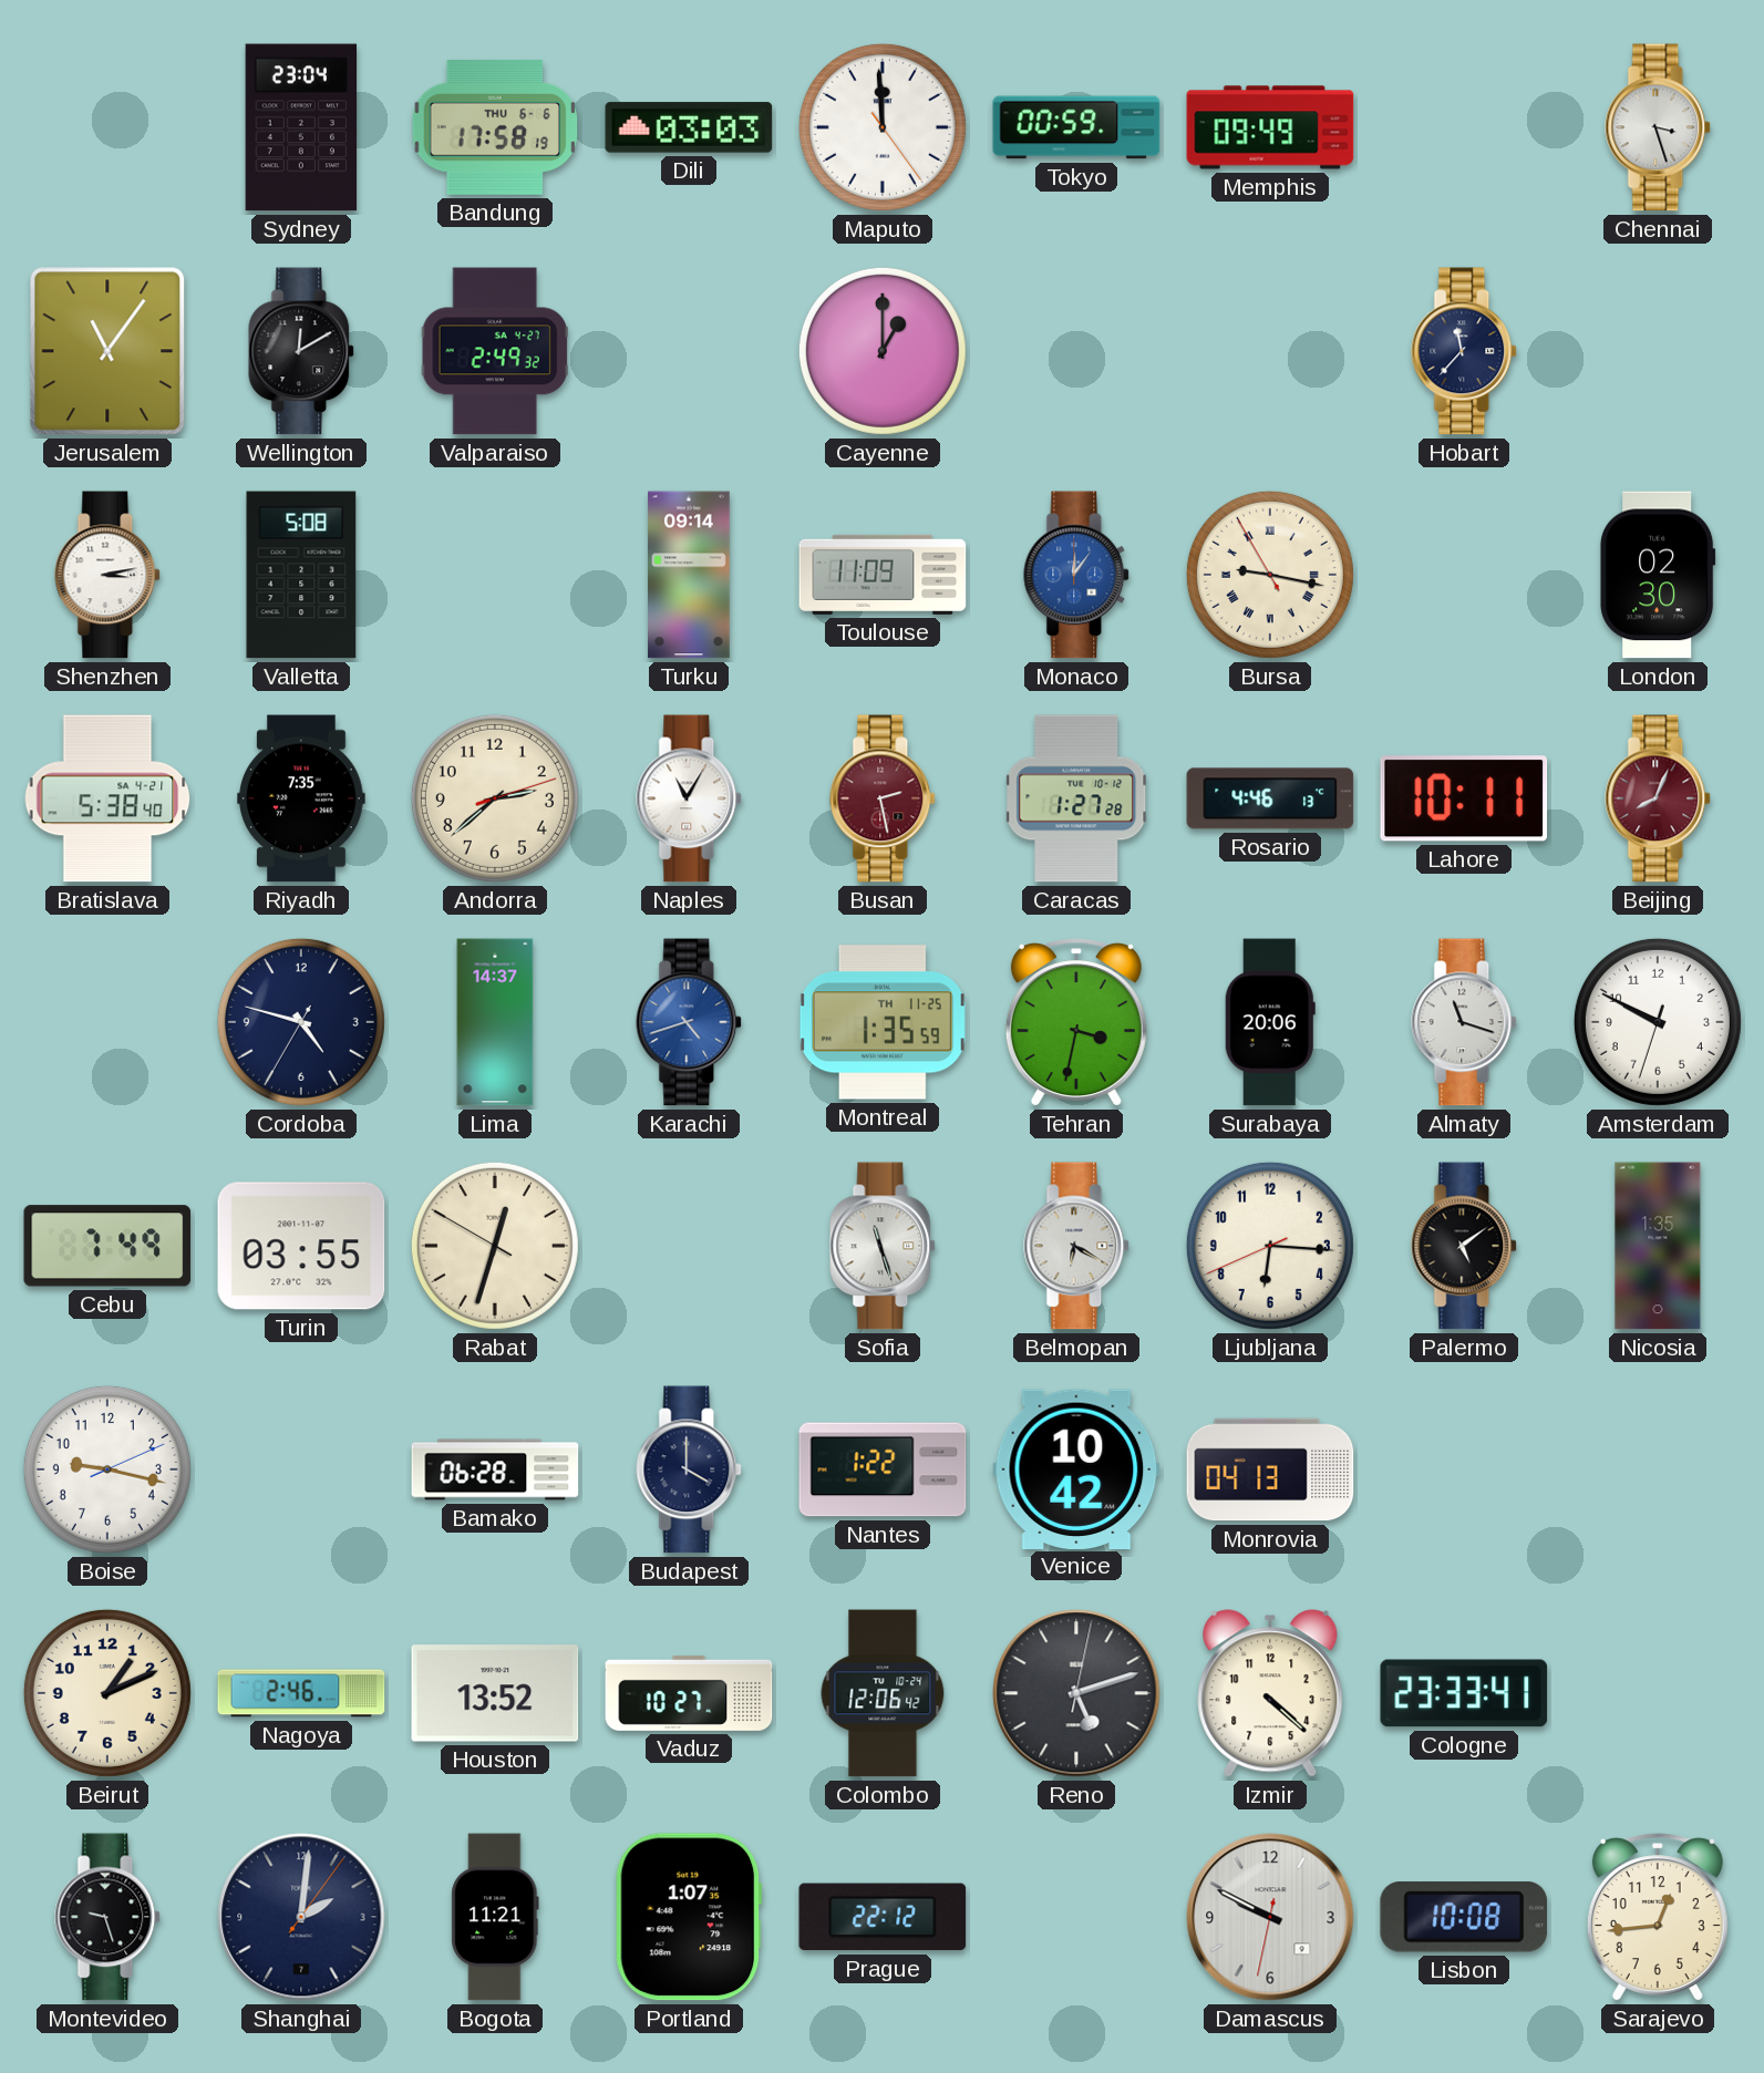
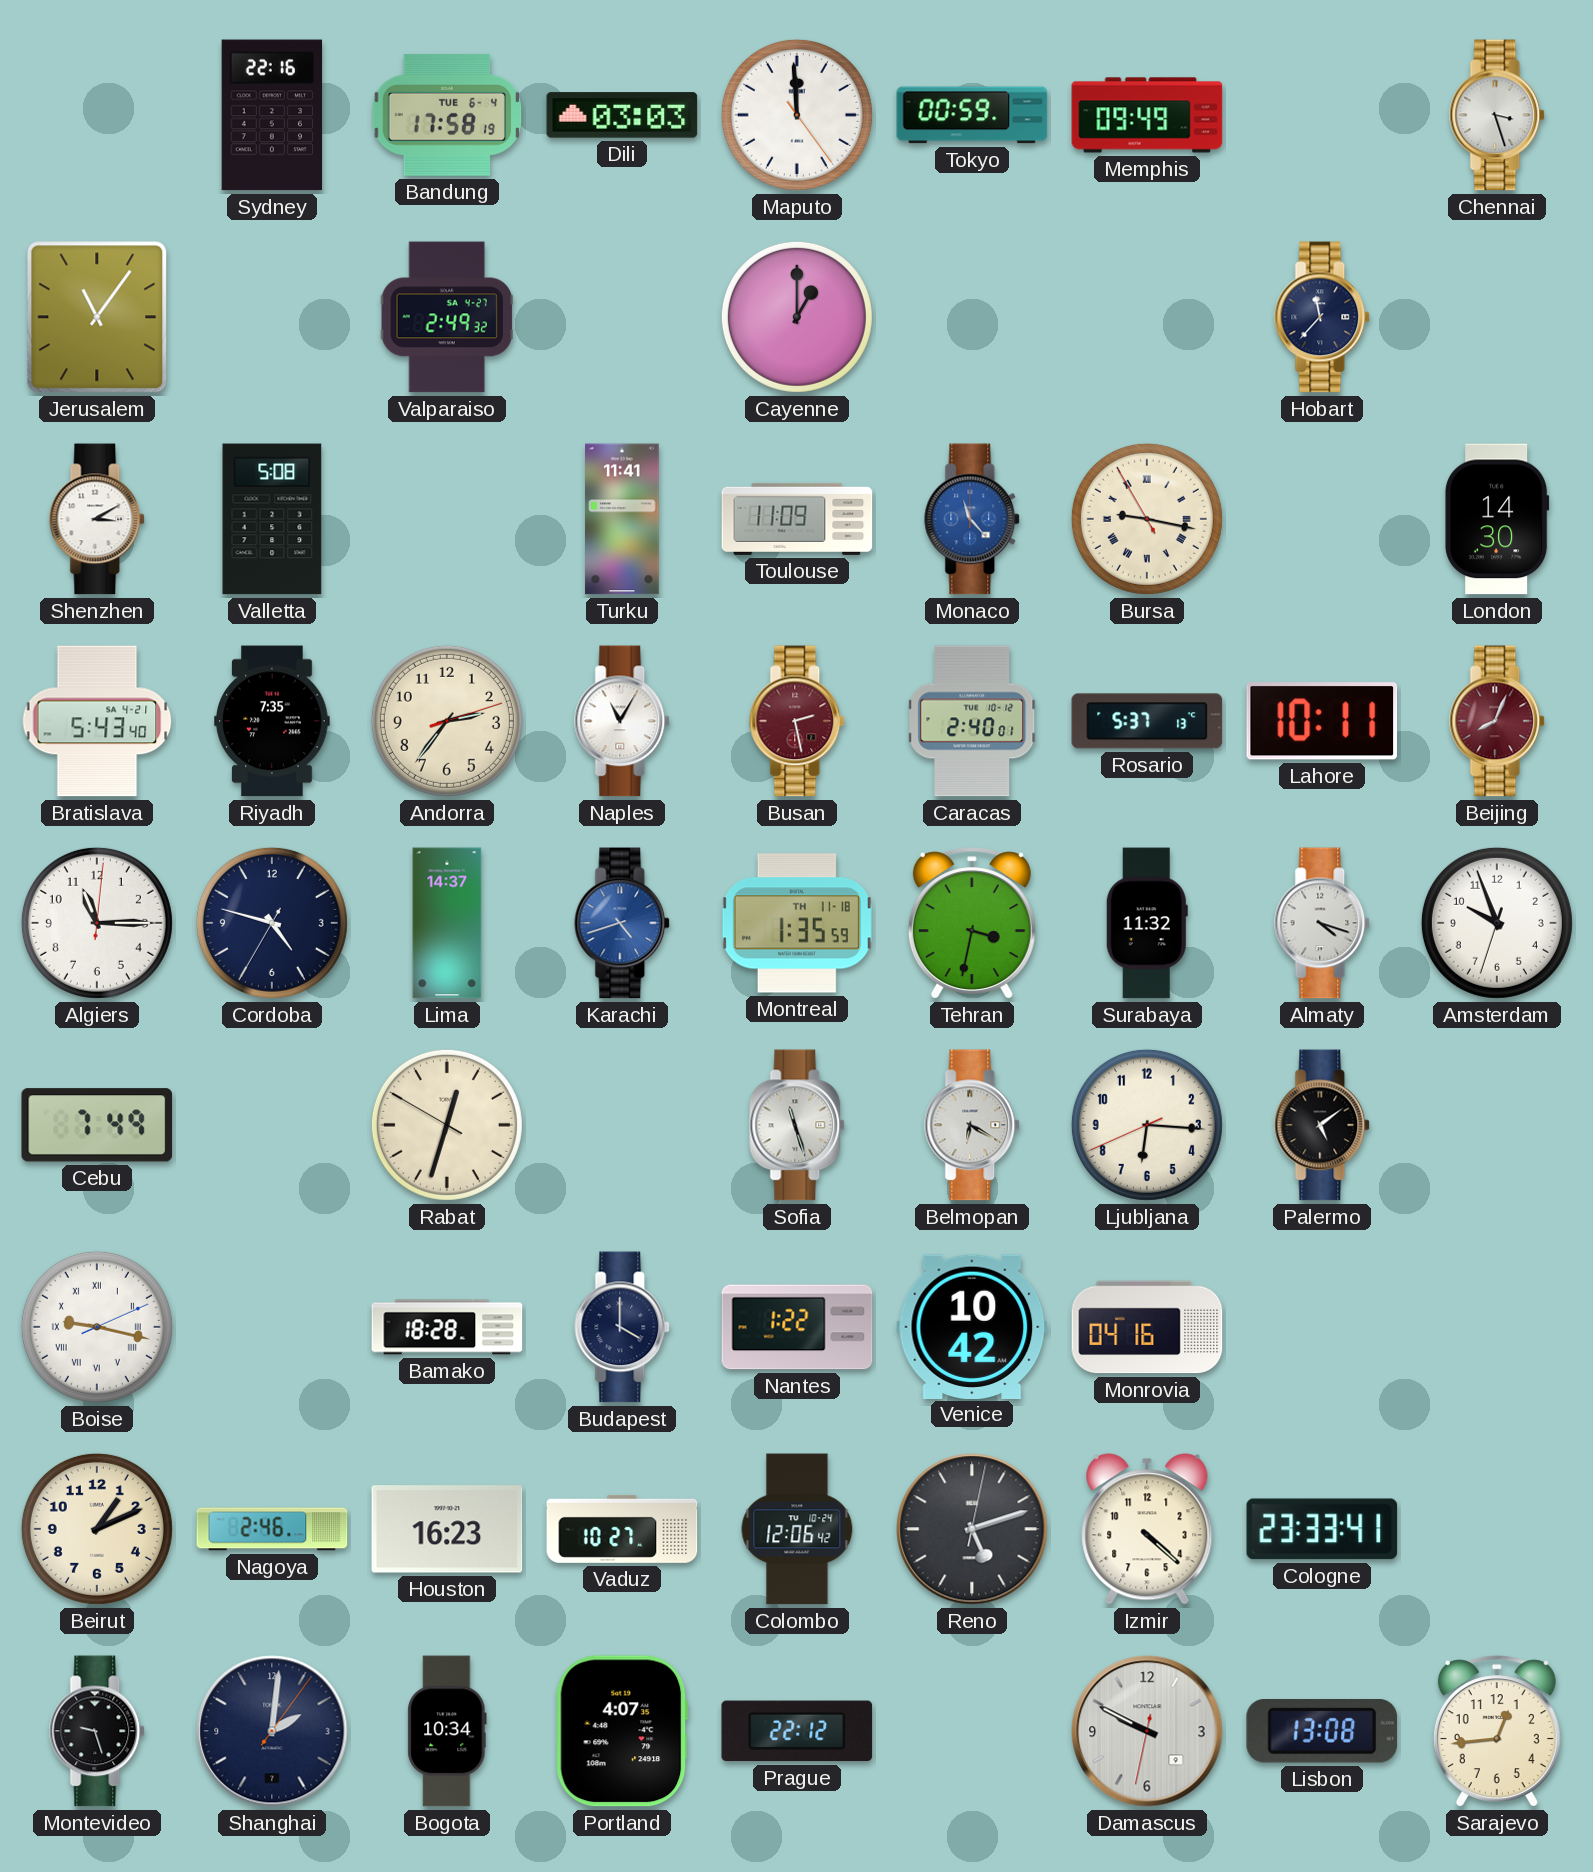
Sydney: 23:04 -> 22:16 (272, 115)
Bandung date: THU 6-6 -> TUE 6-4 (447, 115)
Wellington: 12:10 -> none (302, 351)
Shenzhen: 3:13 -> 3:10 (98, 519)
Turku: 09:14 -> 11:41 (622, 519)
Monaco: 12:06 -> 11:23 (973, 519)
London: 02:30 -> 14:30 (1497, 519)
Bratislava: 5:38 -> 5:43 (97, 721)
Andorra: 2:38 -> 2:36 (447, 721)
Caracas: 1:27 -> 2:40 (973, 721)
Rosario: 4:46 -> 5:37 (1147, 721)
Algiers: none -> 11:15 (97, 923)
Montreal date: TH 11-25 -> TH 11-18 (797, 923)
Surabaya: 20:06 -> 11:32 (1147, 923)
Almaty: 11:18 -> 4:18 (1323, 923)
Amsterdam: 9:49 -> 9:56 (1497, 923)
Turin: 03:55 -> none (301, 1246)
Nicosia: 1:35 -> none (1658, 1246)
Boise numerals: Arabic -> Roman (97, 1327)
Bamako: 06:28 -> 18:28 (447, 1327)
Monrovia: 04:13 -> 04:16 (1147, 1327)
Houston: 13:52 -> 16:23 (447, 1529)
Bogota: 11:21 -> 10:34 (447, 1731)
Portland: 1:07 -> 4:07 (622, 1731)
Lisbon: 10:08 -> 13:08 (1322, 1732)
